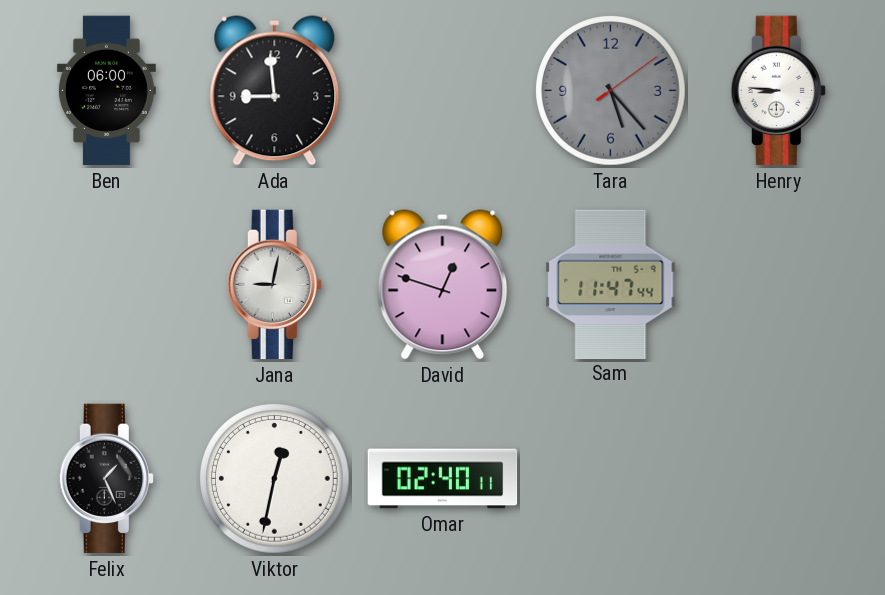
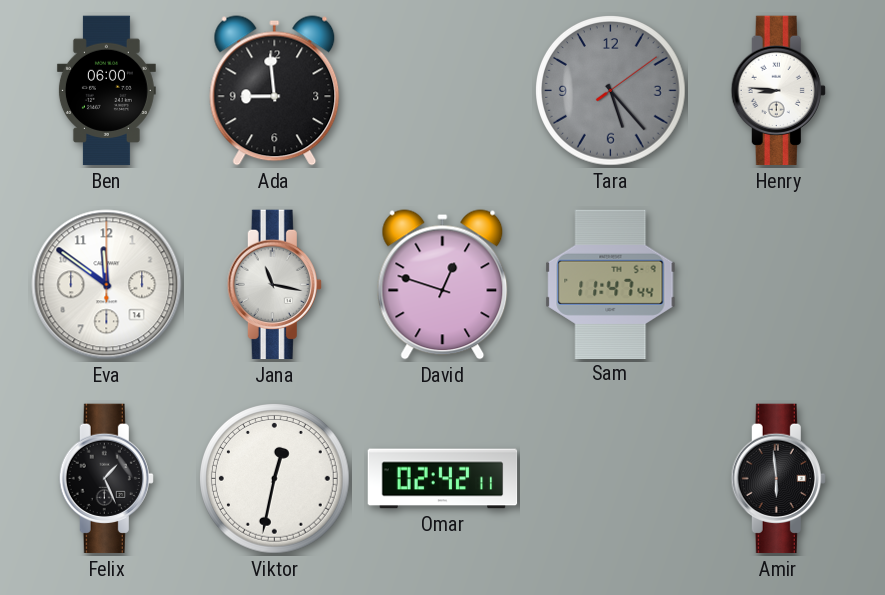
Eva: none -> 11:51 (107, 285)
Jana: 9:02 -> 11:17 (274, 285)
Omar: 02:40 -> 02:42 (443, 479)
Amir: none -> 5:59 (778, 479)
